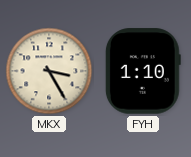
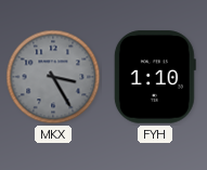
MKX dial: cream -> grey (53, 77)
